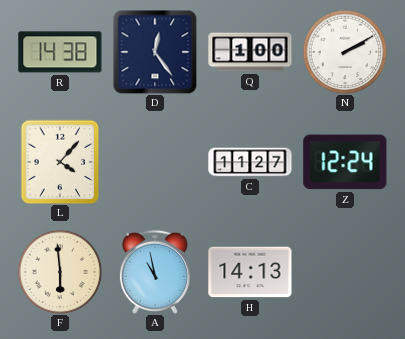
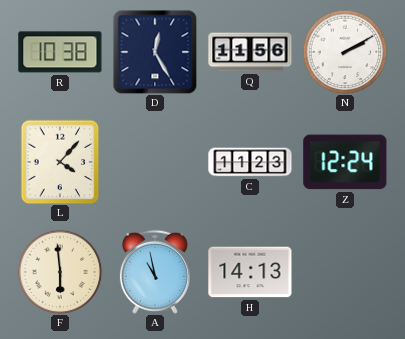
R: 14:38 -> 10:38 (60, 52)
D: 12:24 -> 12:25 (155, 52)
Q: 1:00 -> 11:56 (250, 52)
C: 11:27 -> 11:23 (250, 162)
